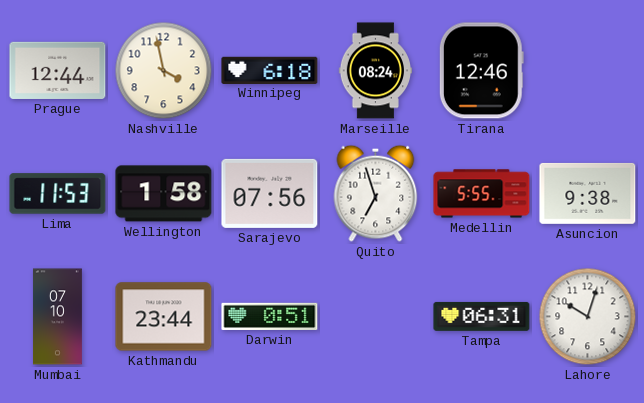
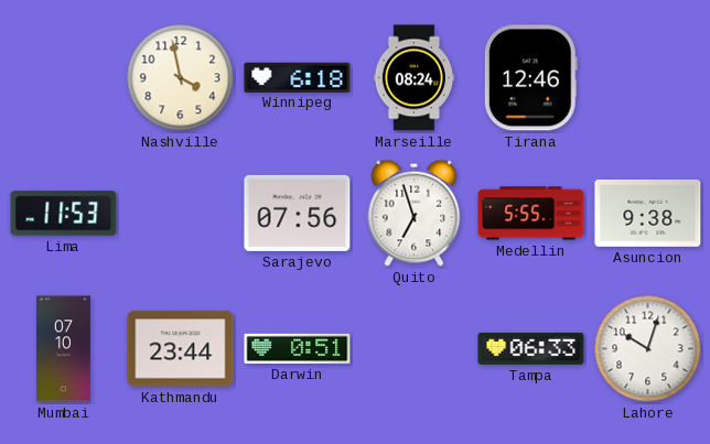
Prague: 12:44 -> none (58, 70)
Wellington: 1:58 -> none (164, 194)
Tampa: 06:31 -> 06:33 (531, 348)
